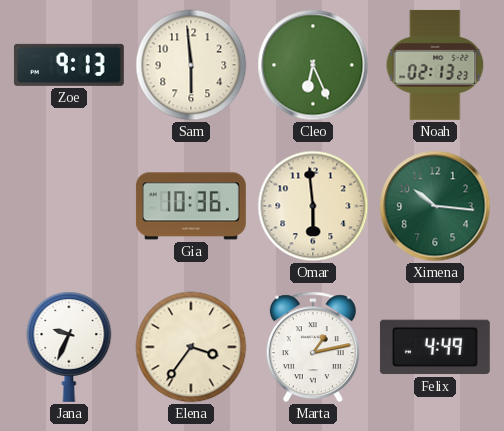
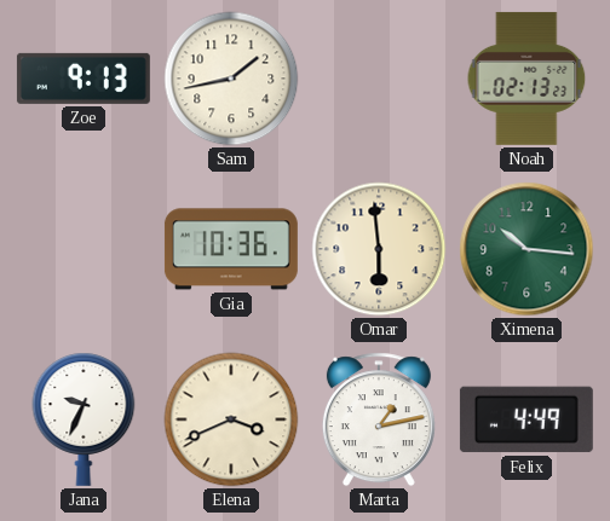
Sam: 5:59 -> 1:43 (231, 79)
Cleo: 6:26 -> none (313, 65)
Elena: 3:36 -> 3:41 (231, 419)
